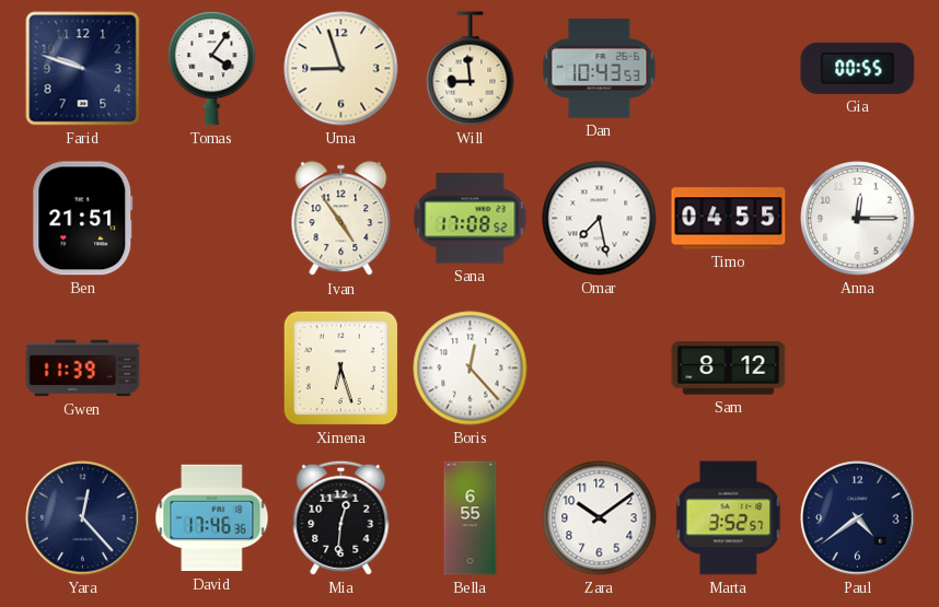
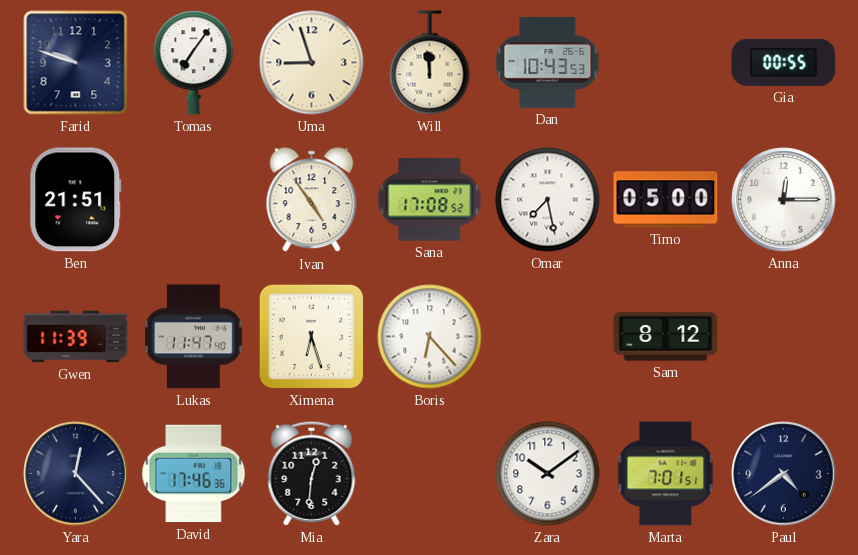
Tomas: 4:06 -> 7:06 (194, 63)
Will: 8:59 -> 11:59 (430, 63)
Timo: 04:55 -> 05:00 (666, 200)
Lukas: none -> 11:47 (194, 337)
Boris: 12:23 -> 6:23 (430, 337)
Bella: 6:55 -> none (471, 518)
Marta: 3:52 -> 7:01 (666, 474)
